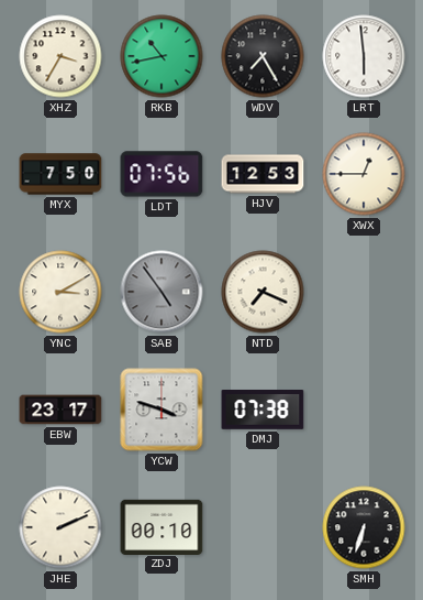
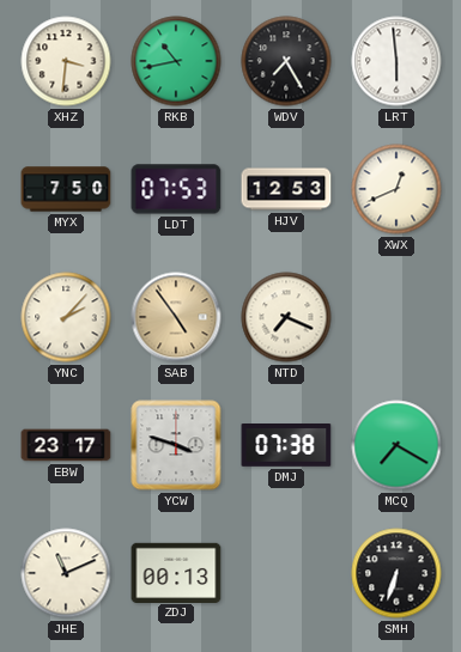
XHZ: 3:35 -> 3:31 (66, 61)
LDT: 07:56 -> 07:53 (176, 189)
XWX: 12:45 -> 12:41 (396, 189)
YNC: 3:10 -> 2:07 (66, 317)
SAB dial: grey -> champagne (176, 317)
MCQ: none -> 7:20 (396, 445)
JHE: 2:11 -> 11:11 (66, 573)
ZDJ: 00:10 -> 00:13 (176, 572)
